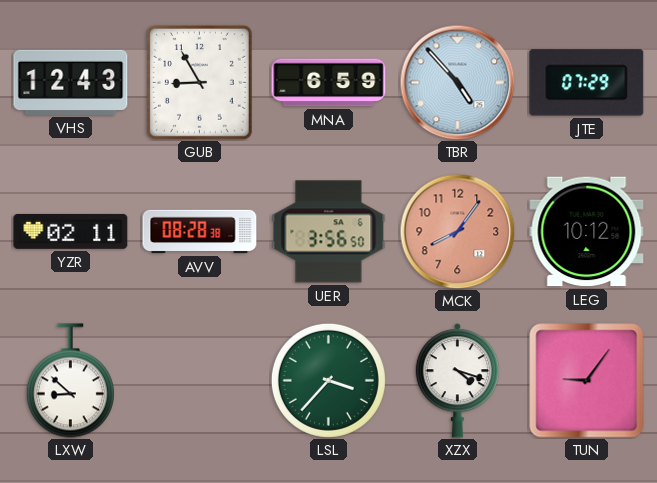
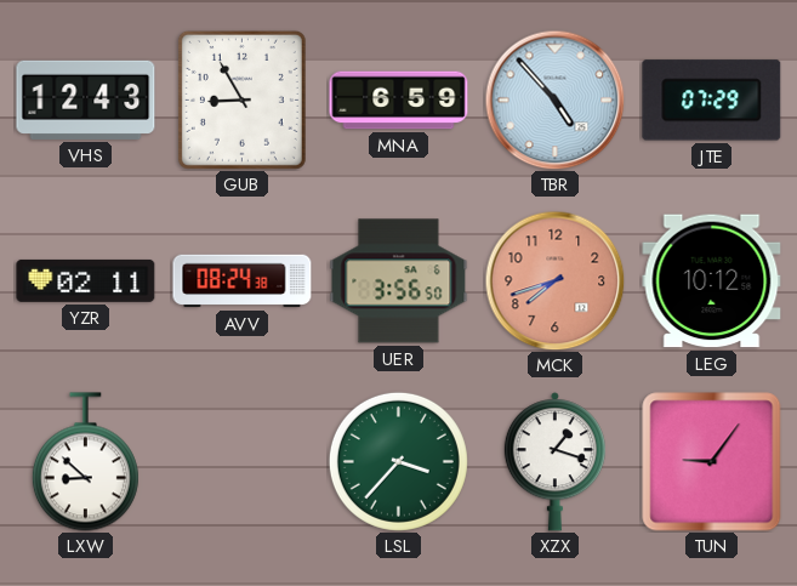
AVV: 08:28 -> 08:24 (243, 281)
MCK: 8:06 -> 7:42 (554, 280)
XZX: 4:18 -> 1:18 (554, 462)
